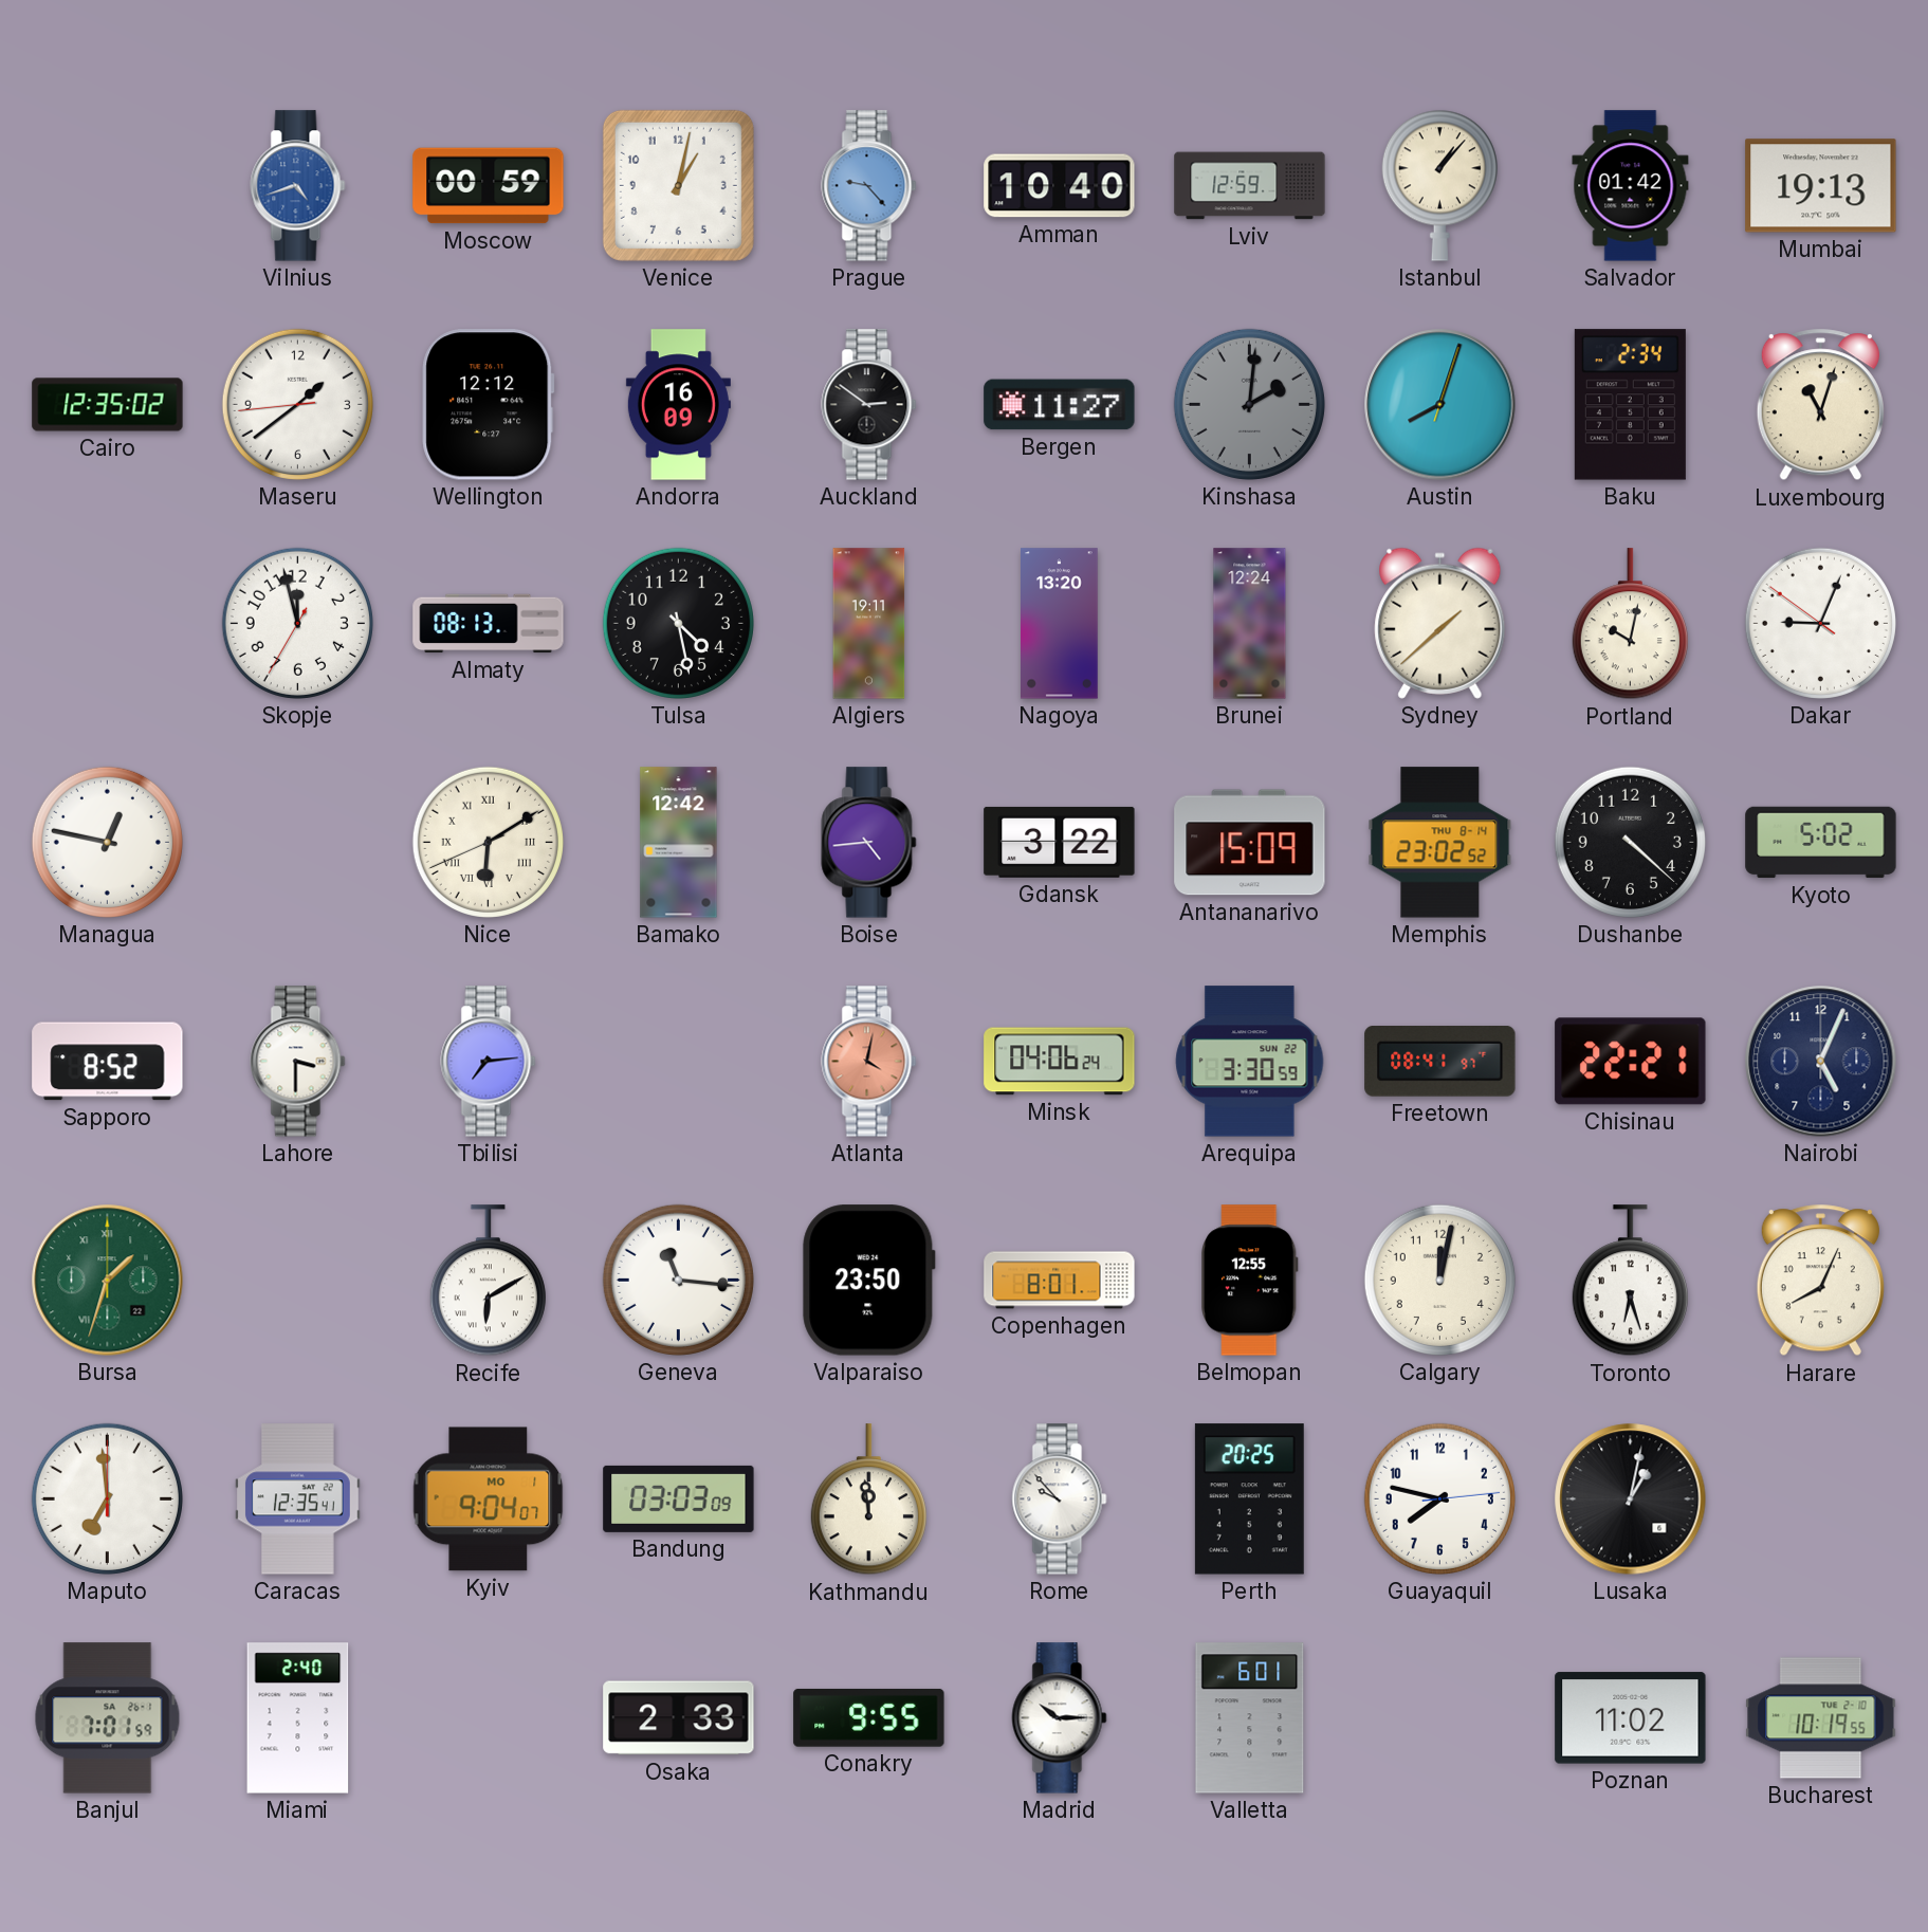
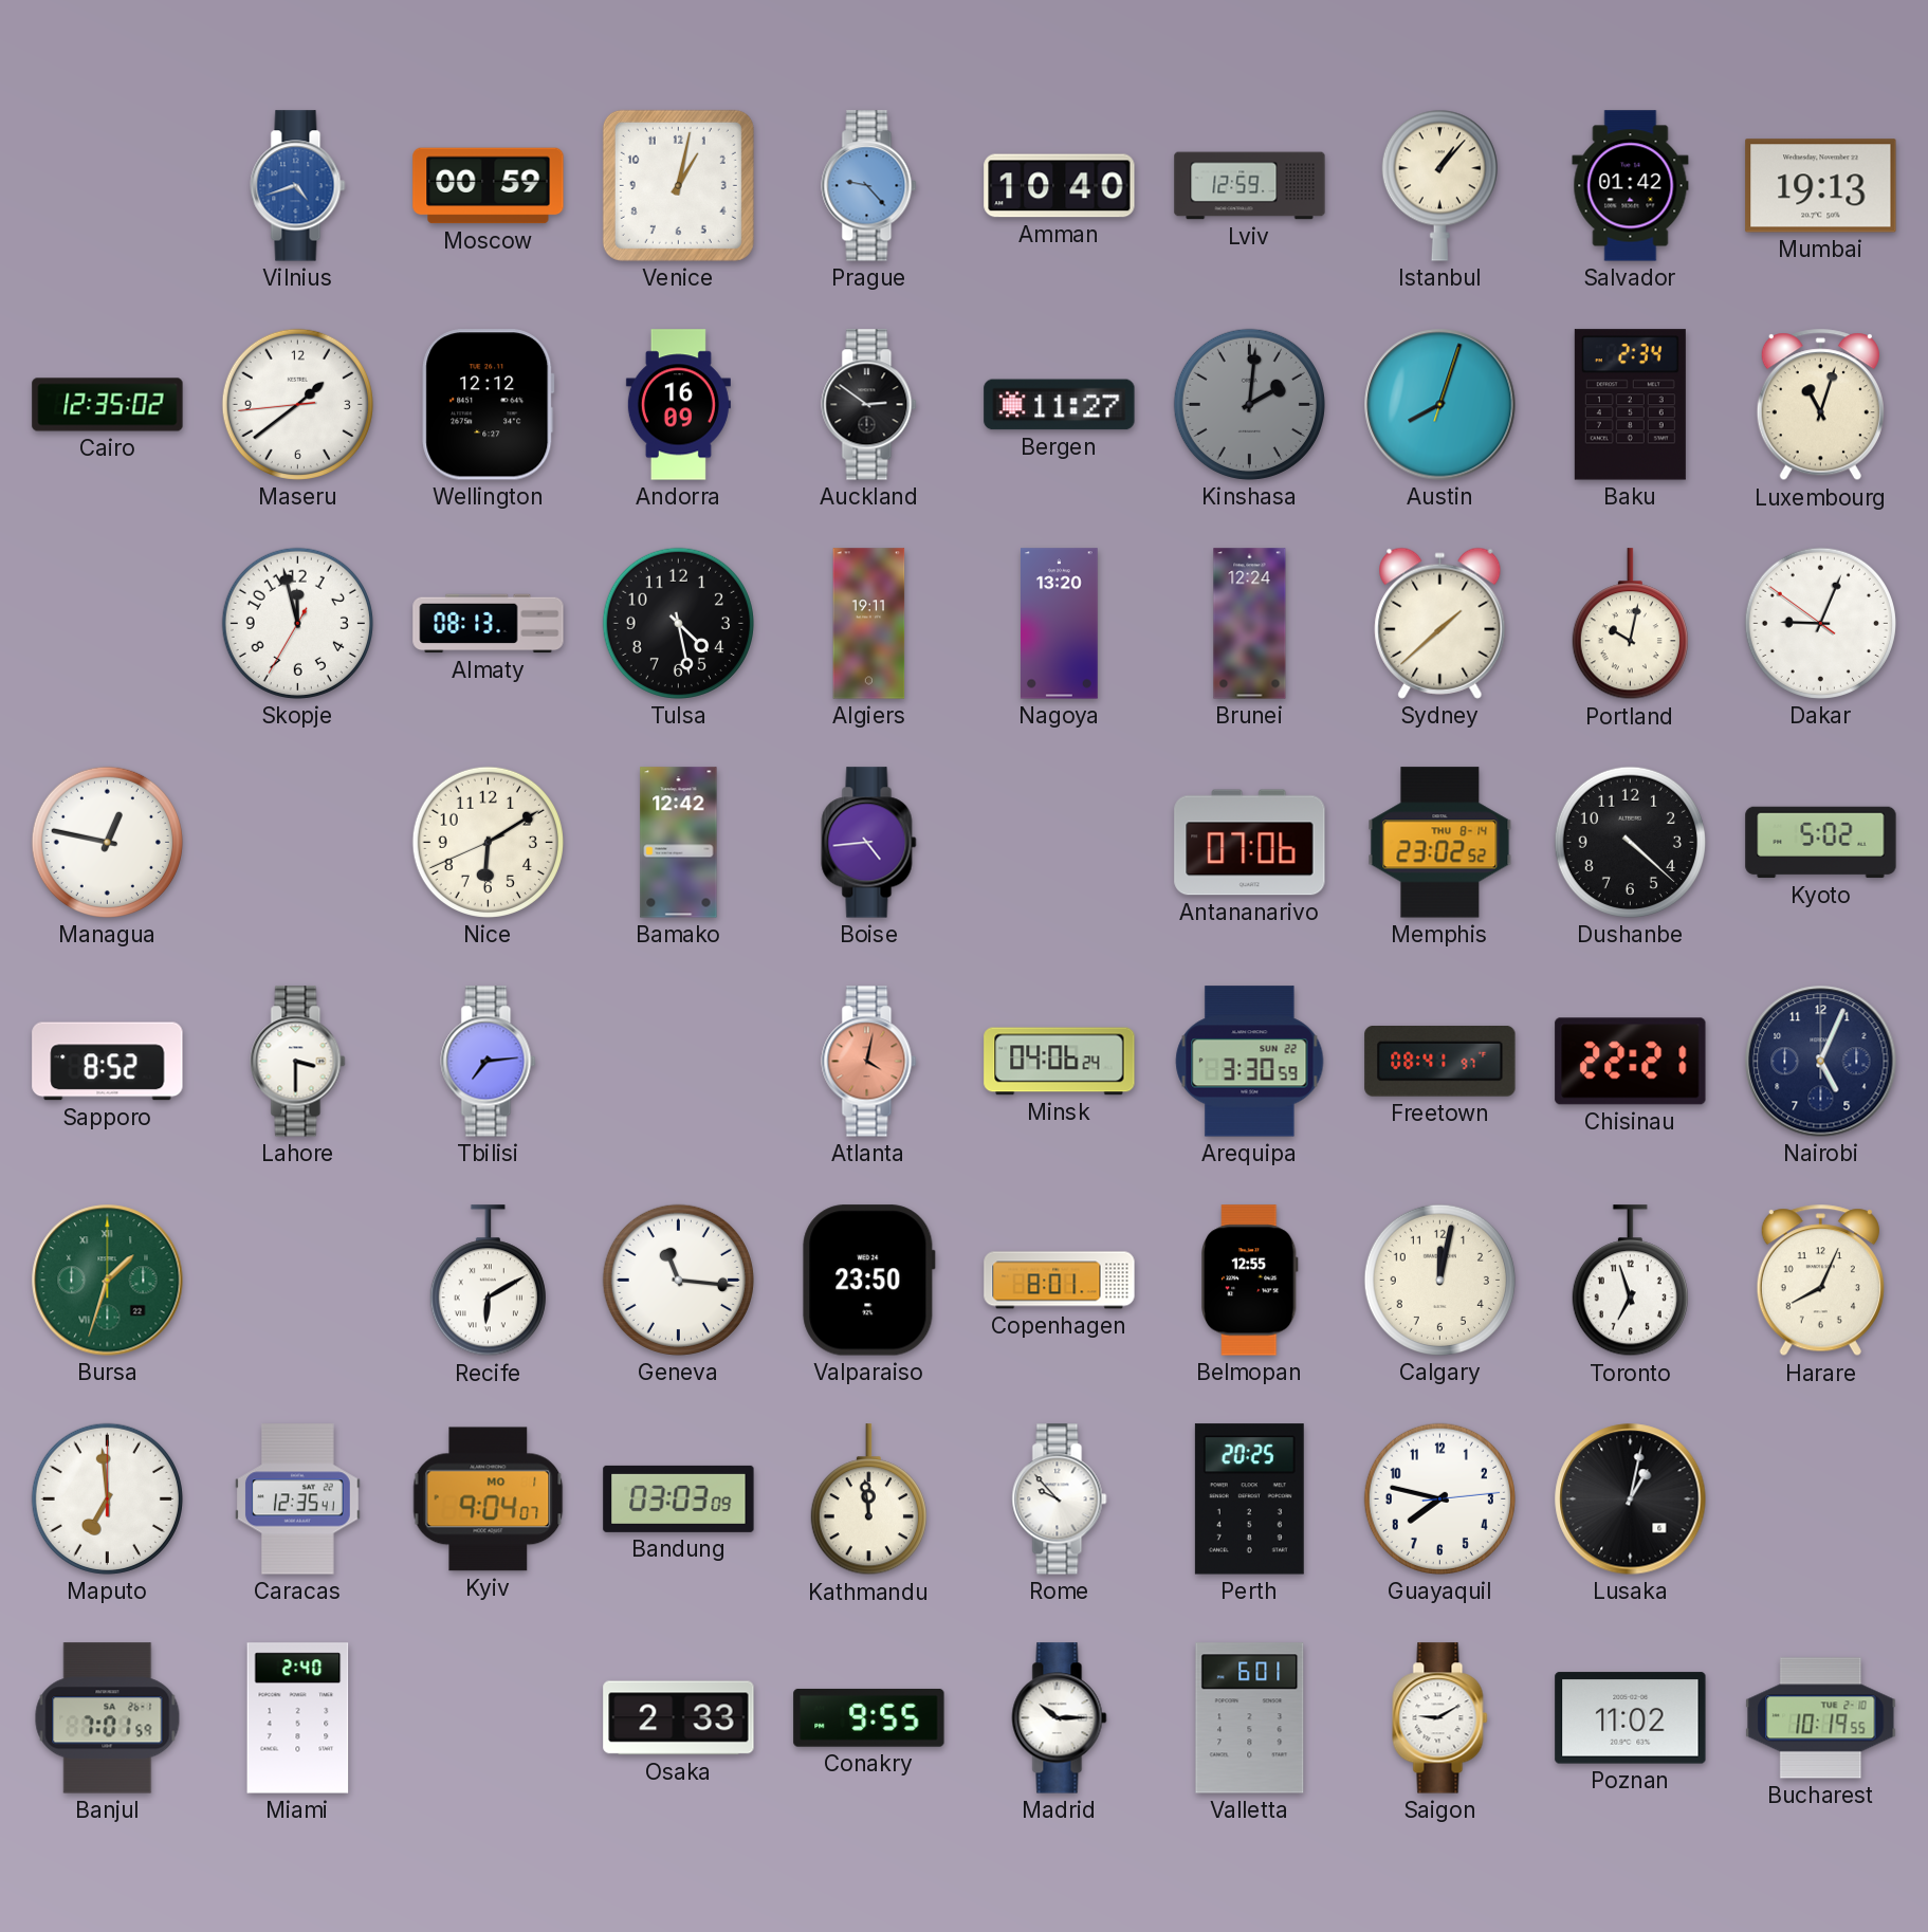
Nice numerals: Roman -> Arabic (488, 842)
Gdansk: 3:22 -> none (1060, 842)
Antananarivo: 15:09 -> 07:06 (1250, 843)
Toronto: 6:27 -> 6:57 (1630, 1281)
Saigon: none -> 9:10 (1440, 1718)
